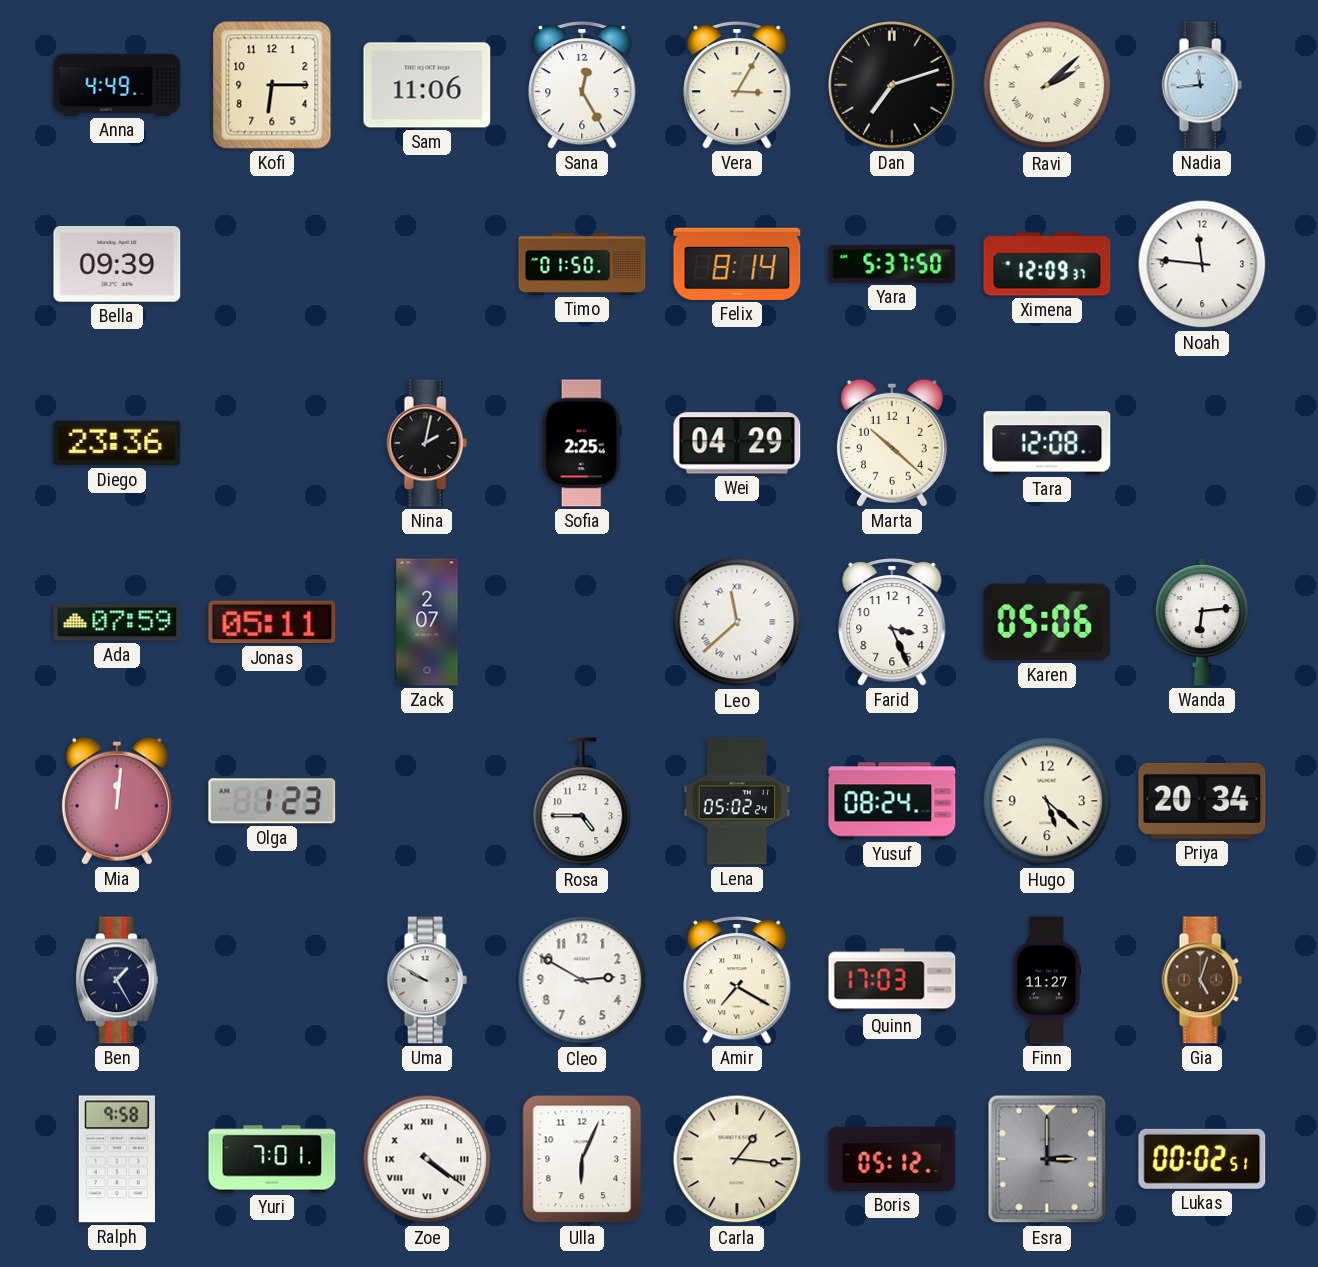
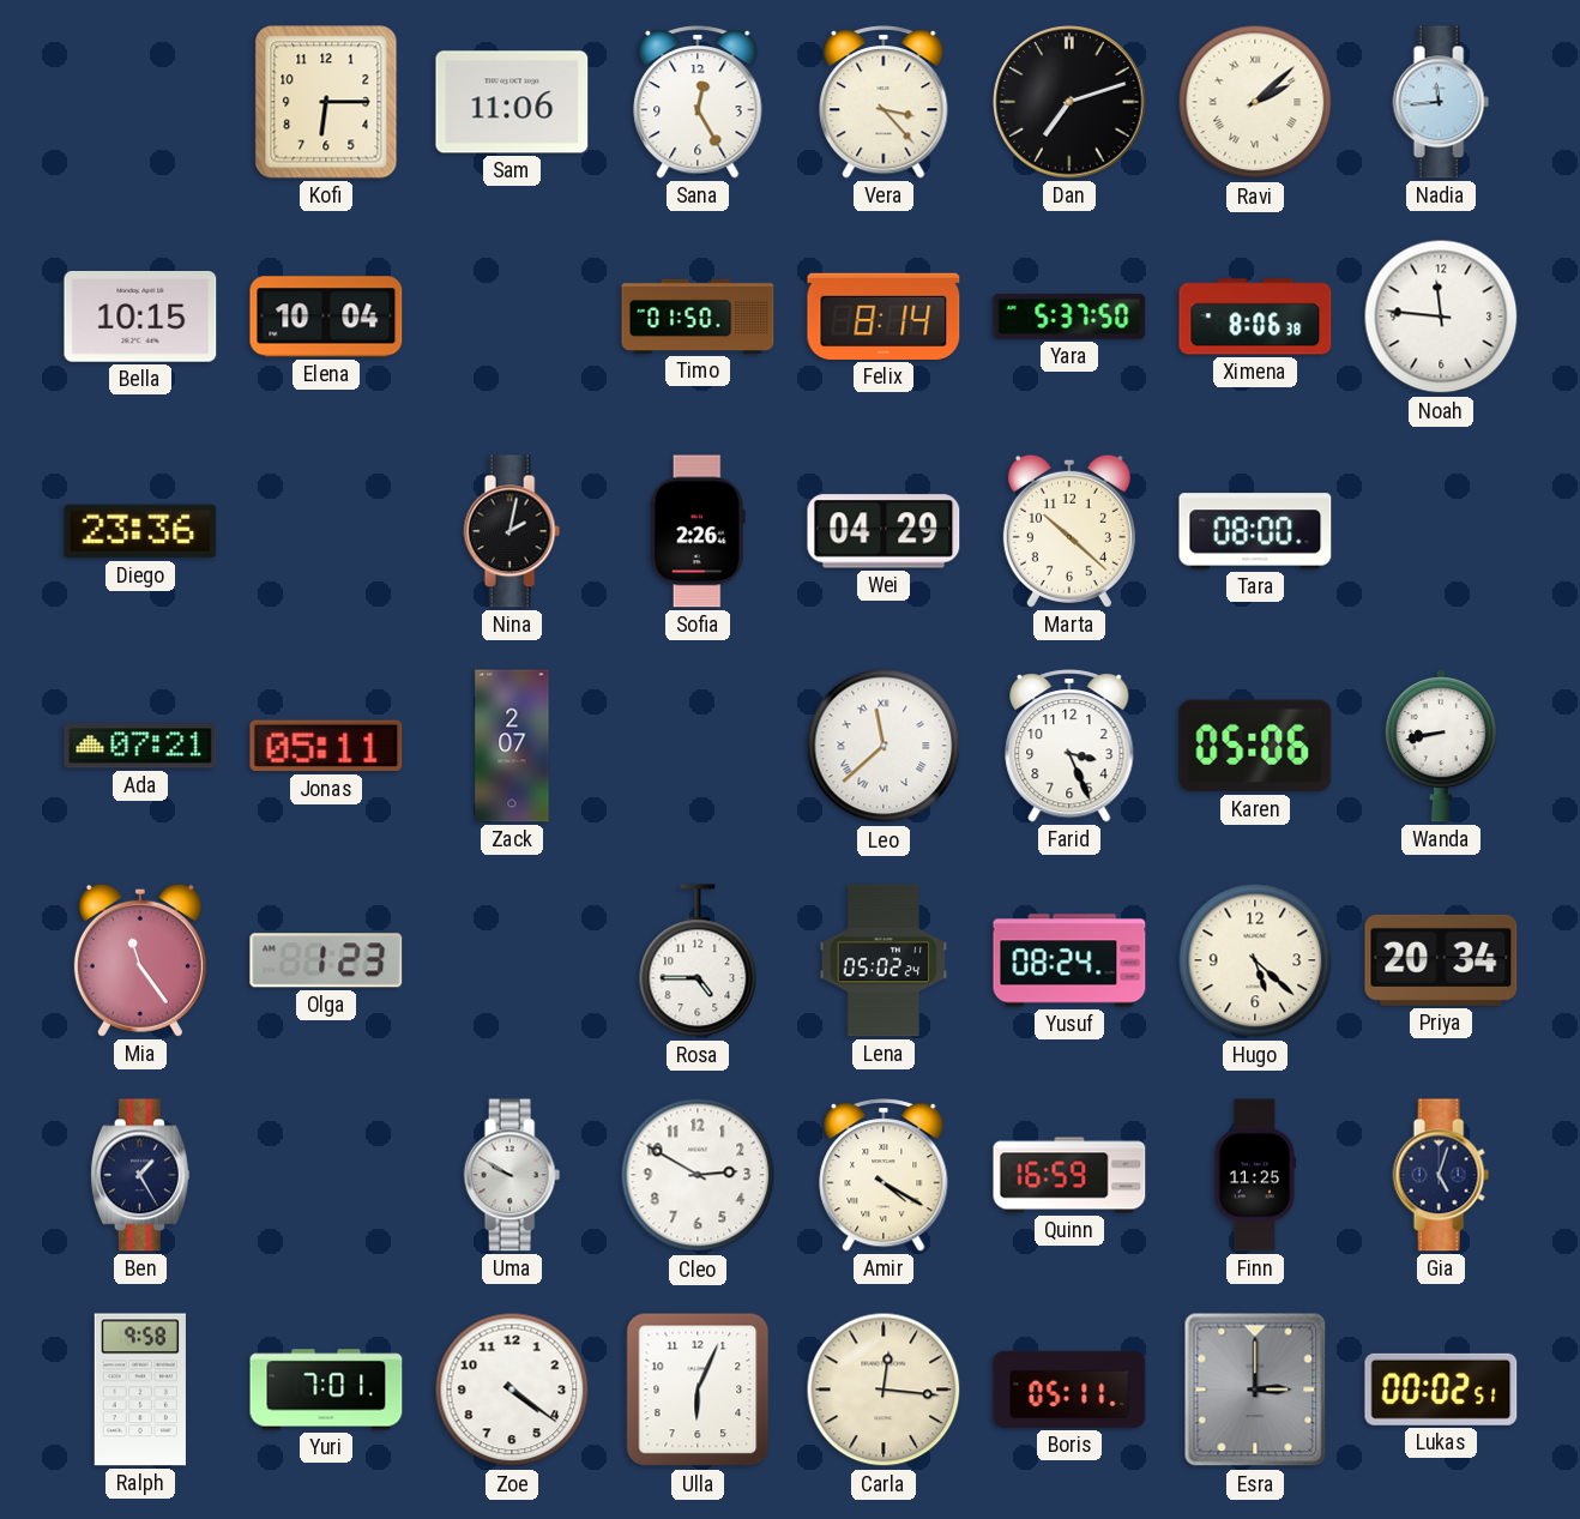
Anna: 4:49 -> none (117, 85)
Vera: 3:05 -> 3:23 (884, 102)
Bella: 09:39 -> 10:15 (140, 318)
Elena: none -> 10:04 (326, 317)
Ximena: 12:09 -> 8:06 (1255, 317)
Sofia: 2:25 -> 2:26 (698, 531)
Tara: 12:08 -> 08:00 (1255, 531)
Ada: 07:59 -> 07:21 (140, 746)
Wanda: 6:14 -> 8:43 (1441, 747)
Mia: 12:01 -> 11:24 (140, 960)
Amir: 7:20 -> 4:20 (884, 1175)
Quinn: 17:03 -> 16:59 (1069, 1175)
Finn: 11:27 -> 11:25 (1255, 1175)
Gia dial: brown -> navy (1441, 1175)
Zoe numerals: Roman -> Arabic (512, 1390)
Carla: 1:16 -> 12:16 (884, 1390)
Boris: 05:12 -> 05:11 (1069, 1390)
